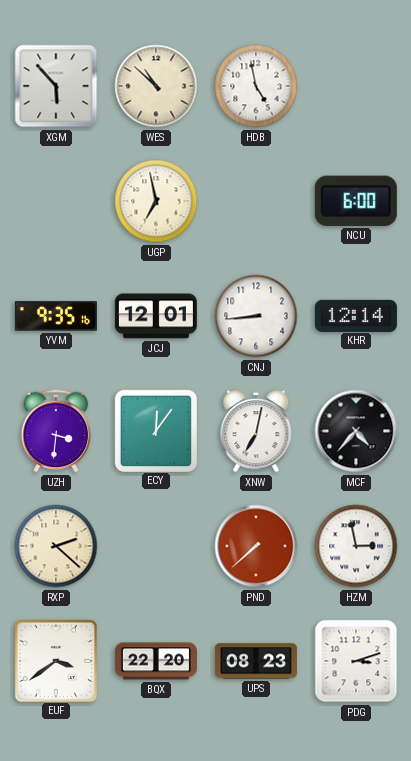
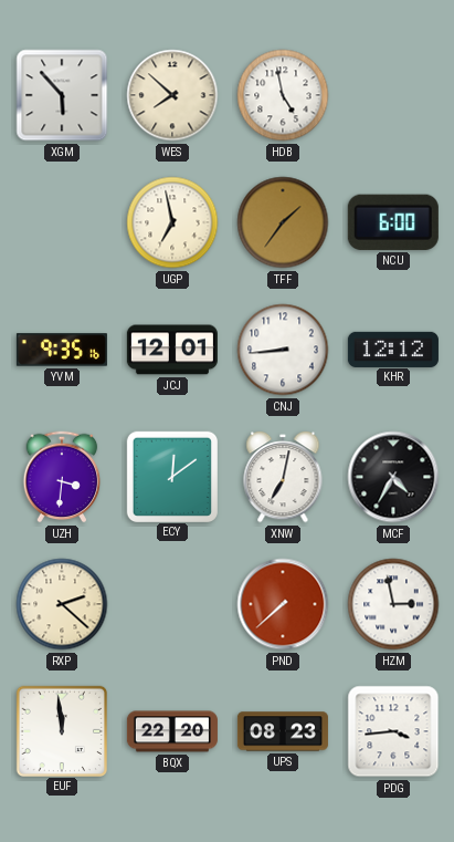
WES: 10:52 -> 7:52 (172, 95)
TFF: none -> 1:36 (283, 222)
KHR: 12:14 -> 12:12 (393, 349)
ECY: 12:06 -> 12:09 (171, 476)
MCF: 4:37 -> 4:35 (393, 477)
EUF: 3:39 -> 11:59 (61, 730)
PDG: 3:12 -> 3:44 (393, 731)
